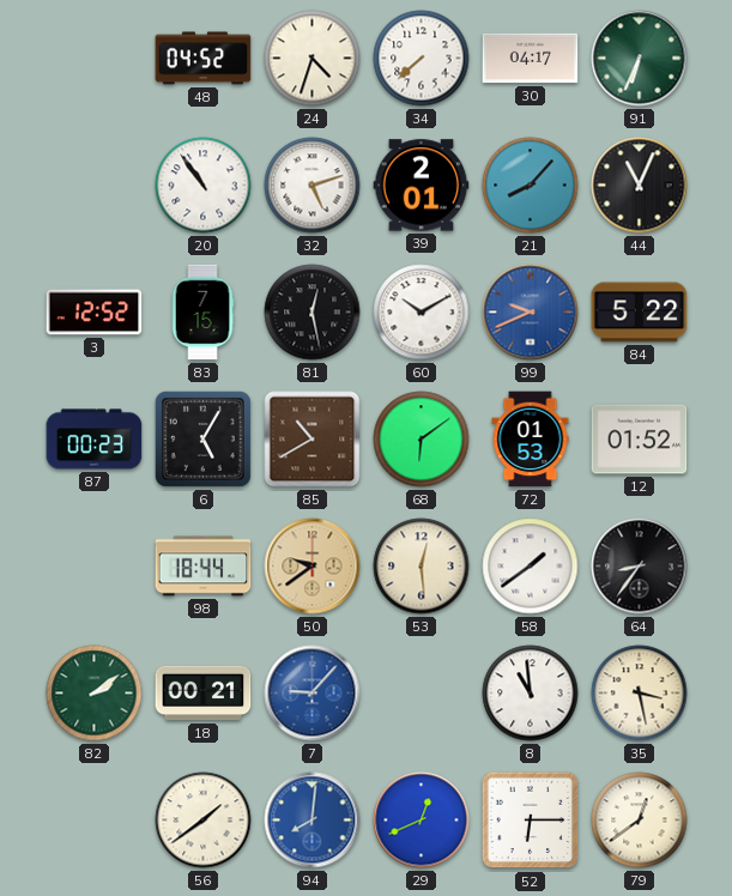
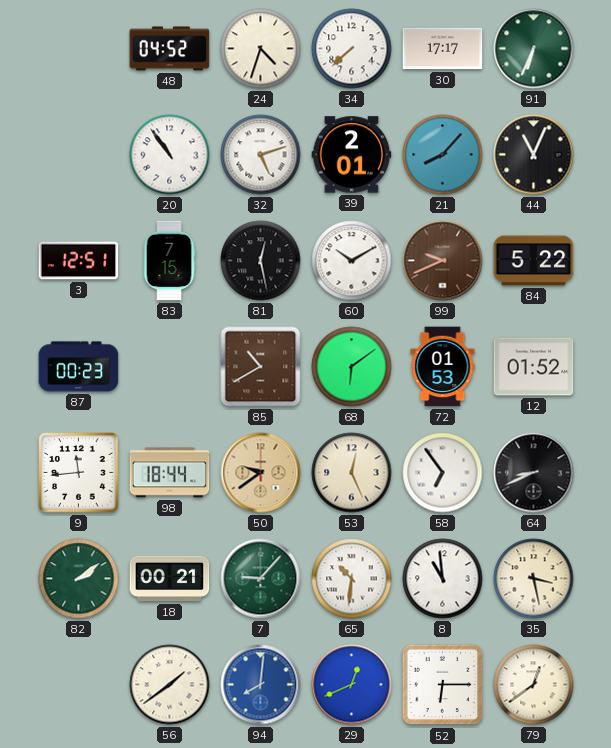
30: 04:17 -> 17:17 (443, 49)
3: 12:52 -> 12:51 (79, 261)
99 dial: blue -> brown (443, 261)
6: 5:05 -> none (202, 438)
9: none -> 11:44 (79, 473)
53: 12:29 -> 12:26 (352, 473)
58: 1:39 -> 6:54 (443, 473)
64: 8:36 -> 8:41 (534, 473)
7 dial: blue -> green (261, 579)
65: none -> 10:31 (352, 579)
